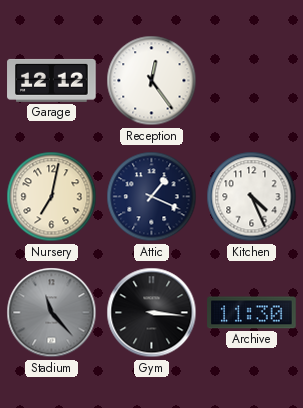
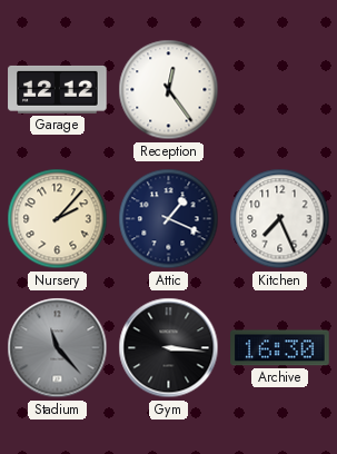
Nursery: 7:02 -> 2:07 (58, 219)
Kitchen: 4:26 -> 7:26 (280, 219)
Archive: 11:30 -> 16:30 (280, 348)
